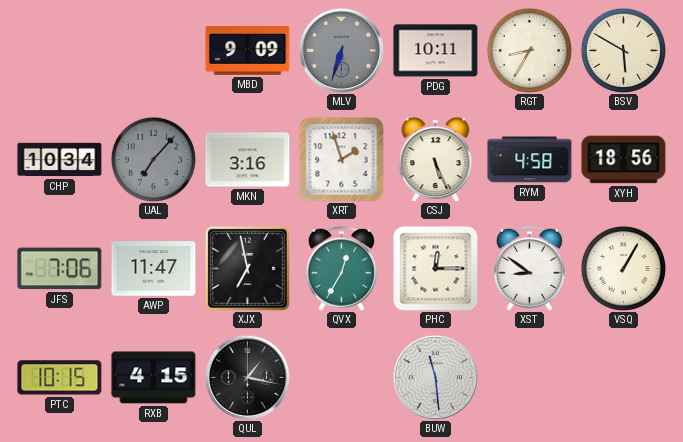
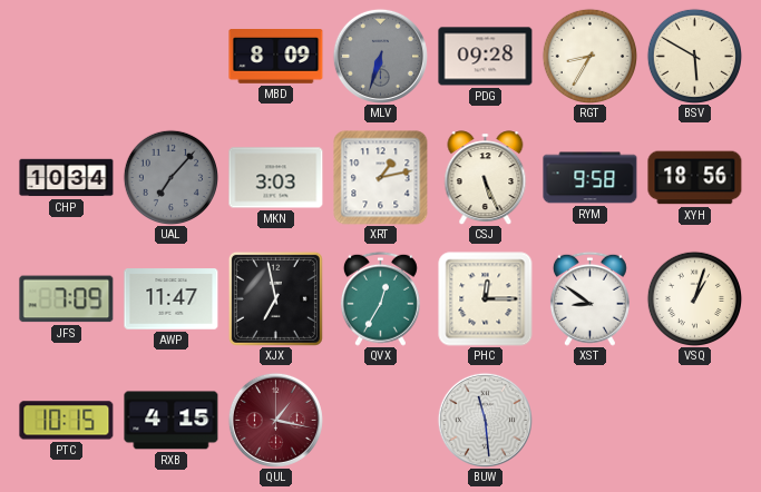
MBD: 9:09 -> 8:09 (276, 57)
PDG: 10:11 -> 09:28 (486, 57)
MKN: 3:16 -> 3:03 (276, 178)
XRT: 1:57 -> 1:13 (381, 178)
RYM: 4:58 -> 9:58 (591, 178)
JFS: 7:06 -> 7:09 (67, 299)
VSQ: 1:05 -> 1:03 (694, 298)
QUL dial: black -> burgundy (275, 420)
